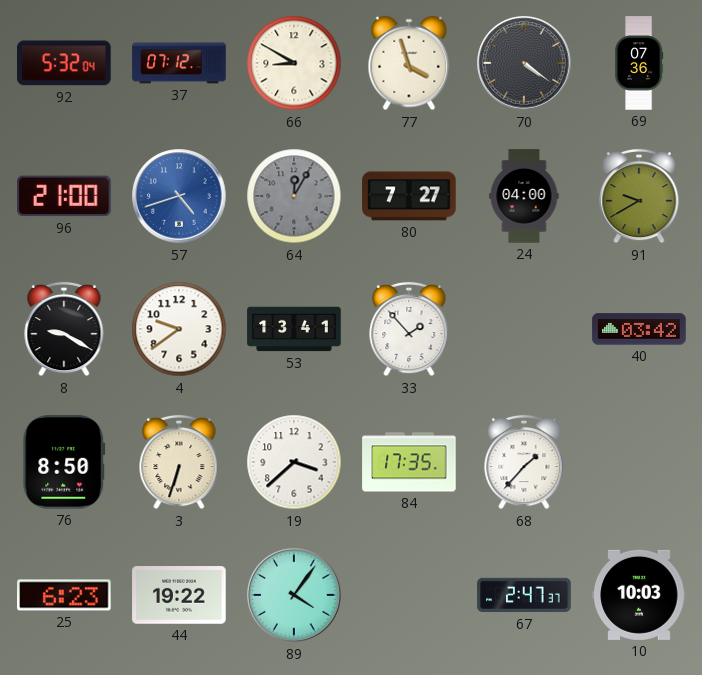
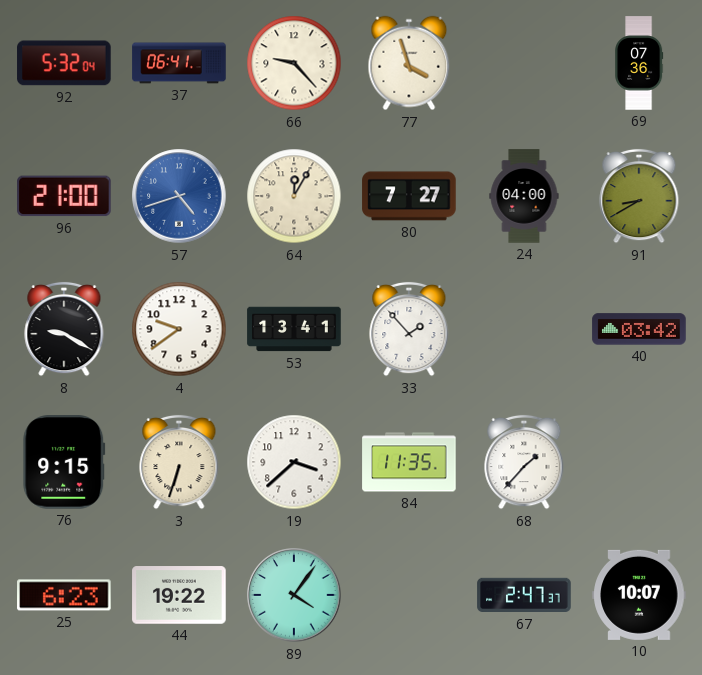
37: 07:12 -> 06:41 (179, 63)
66: 8:50 -> 9:23 (294, 63)
70: 4:21 -> none (524, 63)
64 dial: grey -> cream (294, 196)
91: 9:40 -> 8:40 (639, 196)
76: 8:50 -> 9:15 (64, 462)
84: 17:35 -> 11:35 (409, 462)
10: 10:03 -> 10:07 (639, 595)
